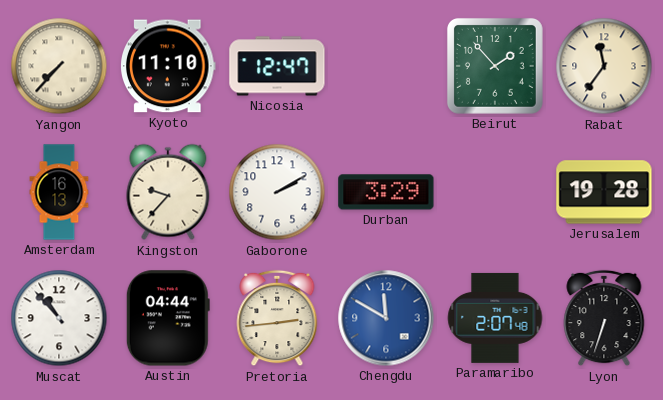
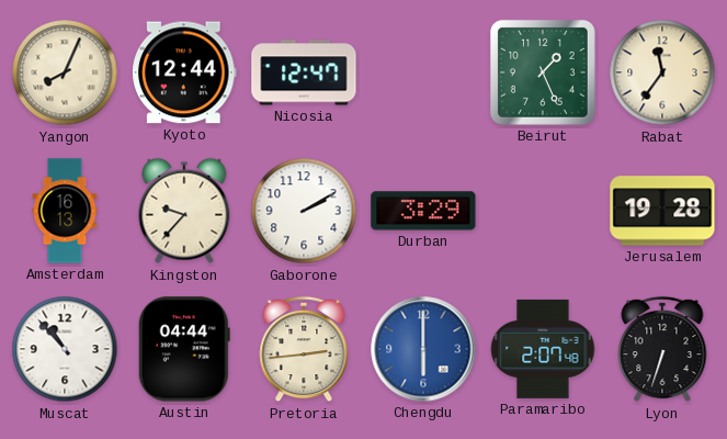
Yangon: 7:37 -> 8:04 (65, 72)
Kyoto: 11:10 -> 12:44 (185, 72)
Beirut: 1:53 -> 1:26 (543, 72)
Chengdu: 11:50 -> 6:00 (423, 349)
